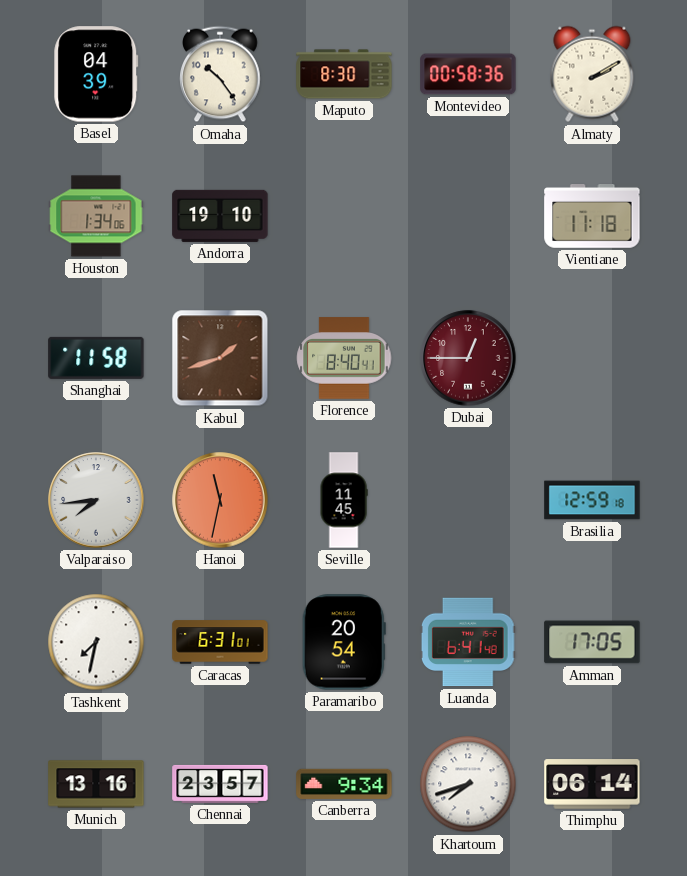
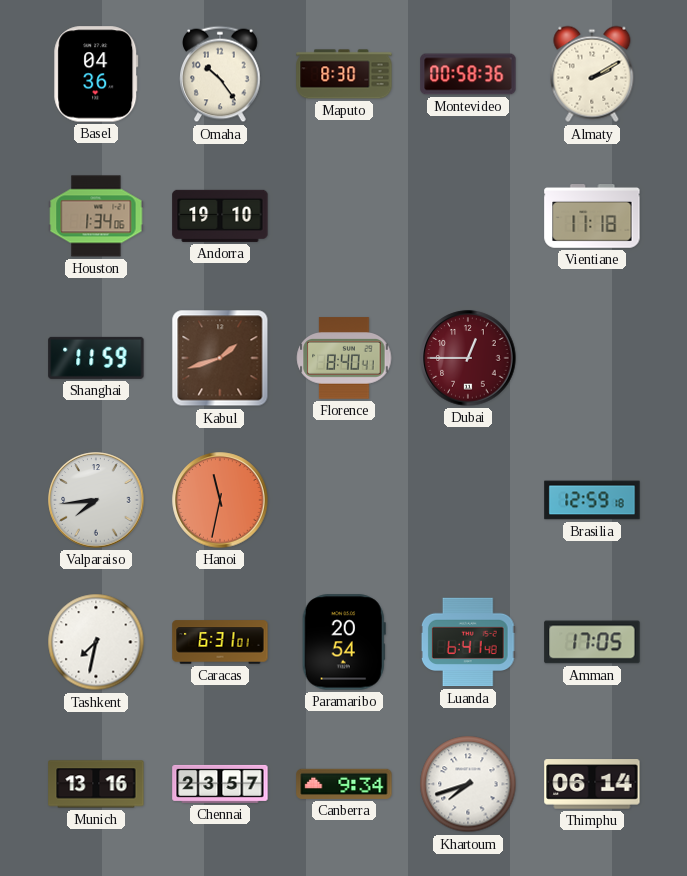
Basel: 04:39 -> 04:36 (96, 74)
Shanghai: 11:58 -> 11:59 (96, 358)
Seville: 11:45 -> none (344, 500)
